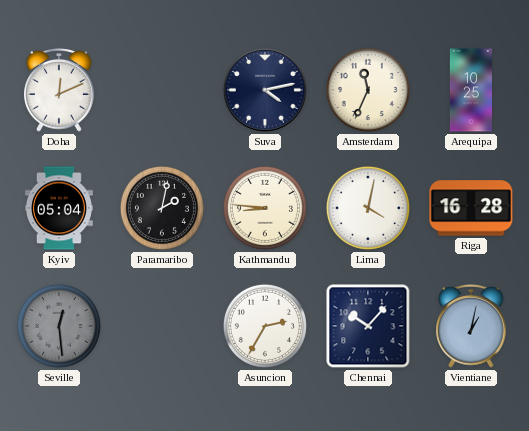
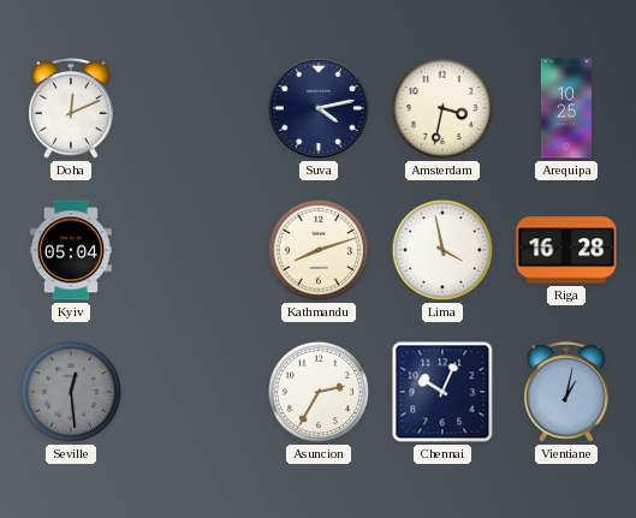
Amsterdam: 11:34 -> 3:32 (442, 108)
Paramaribo: 2:02 -> none (162, 208)
Kathmandu: 8:46 -> 8:12 (319, 250)
Lima: 4:02 -> 3:58 (442, 250)
Chennai: 10:07 -> 10:04 (442, 392)
